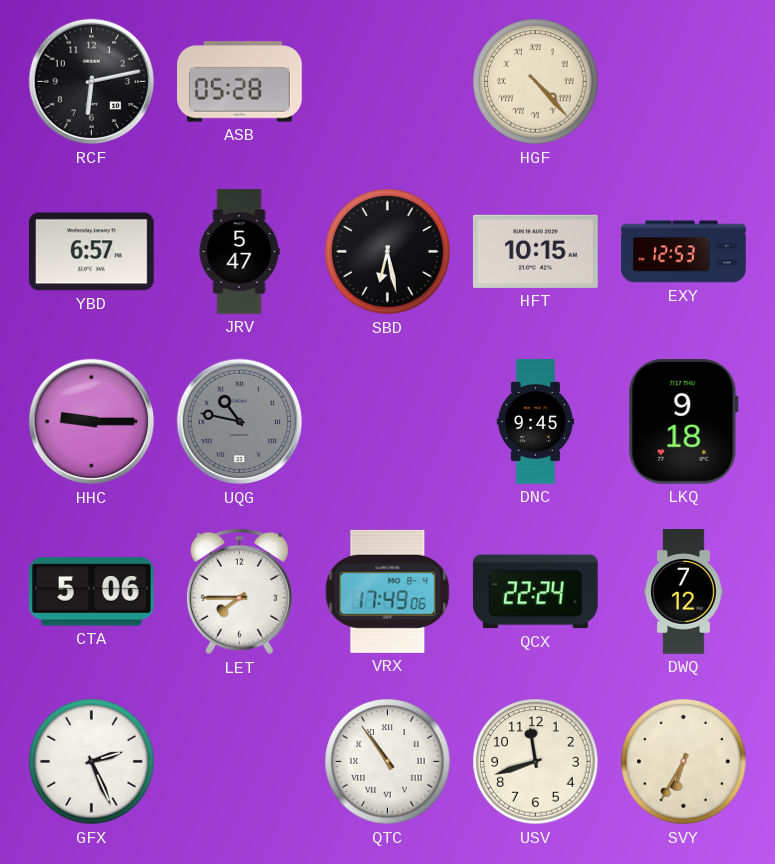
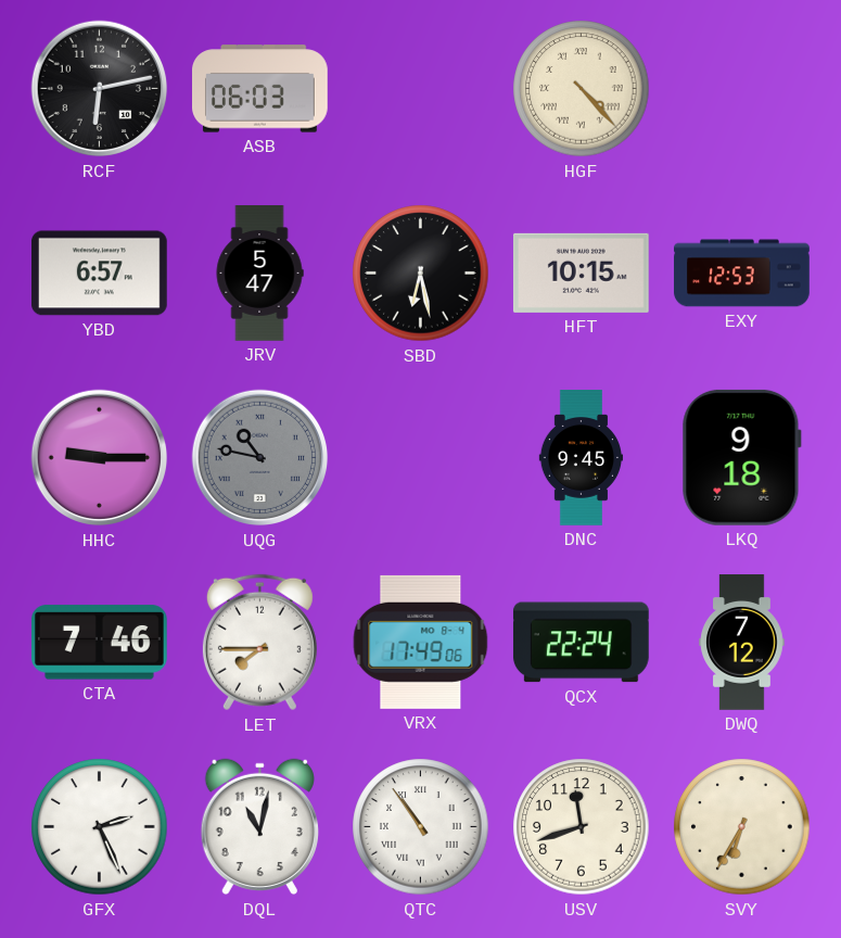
ASB: 05:28 -> 06:03 (260, 89)
CTA: 5:06 -> 7:46 (99, 643)
DQL: none -> 11:02 (259, 827)
